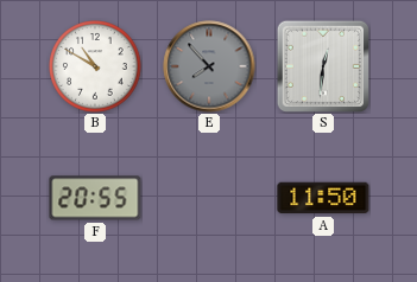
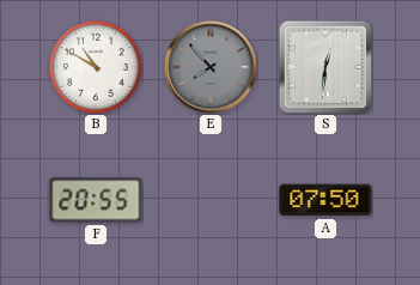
A: 11:50 -> 07:50 (325, 200)
